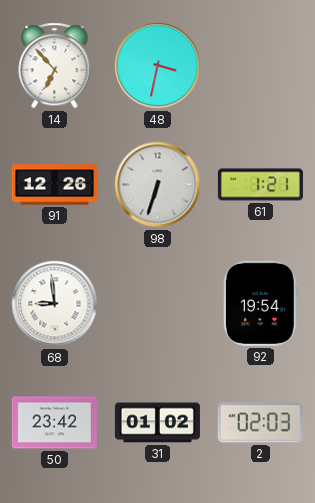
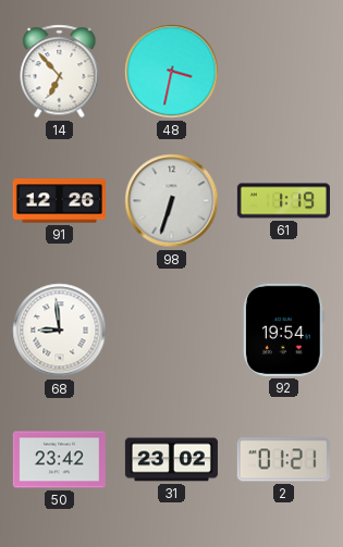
61: 1:21 -> 1:19 (283, 201)
31: 01:02 -> 23:02 (171, 460)
2: 02:03 -> 01:21 (283, 460)
